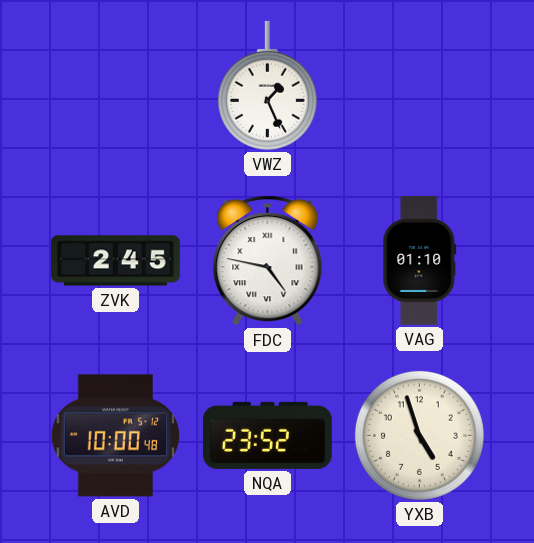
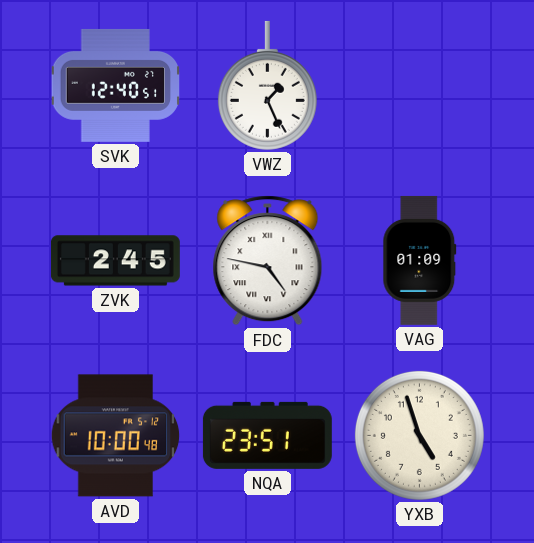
SVK: none -> 12:40 (115, 85)
VAG: 01:10 -> 01:09 (420, 260)
NQA: 23:52 -> 23:51 (267, 435)
